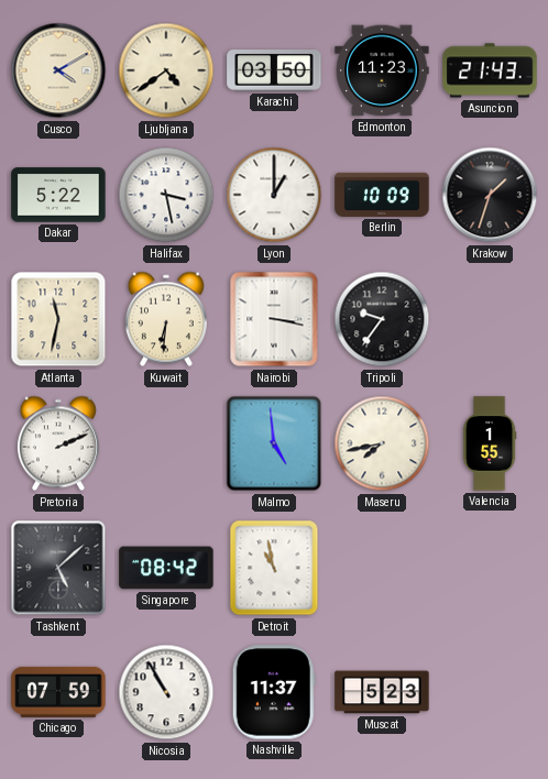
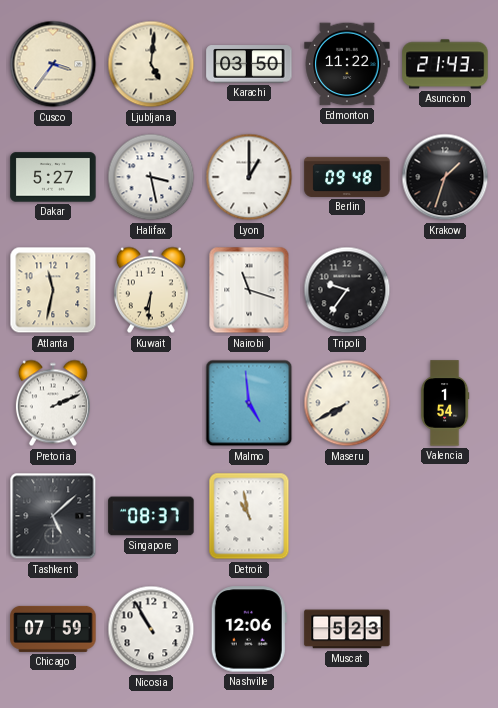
Cusco: 4:10 -> 3:36 (53, 64)
Ljubljana: 4:39 -> 5:01 (151, 64)
Edmonton: 11:23 -> 11:22 (347, 64)
Dakar: 5:22 -> 5:27 (53, 177)
Berlin: 10:09 -> 09:48 (347, 177)
Nairobi: 3:17 -> 11:18 (249, 290)
Maseru: 7:43 -> 7:40 (347, 403)
Valencia: 1:55 -> 1:54 (445, 403)
Singapore: 08:42 -> 08:37 (151, 516)
Nashville: 11:37 -> 12:06 (249, 629)
